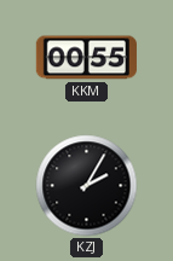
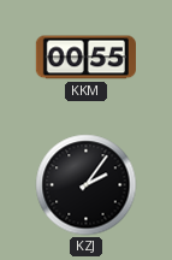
KZJ: 2:05 -> 2:06 (87, 185)
